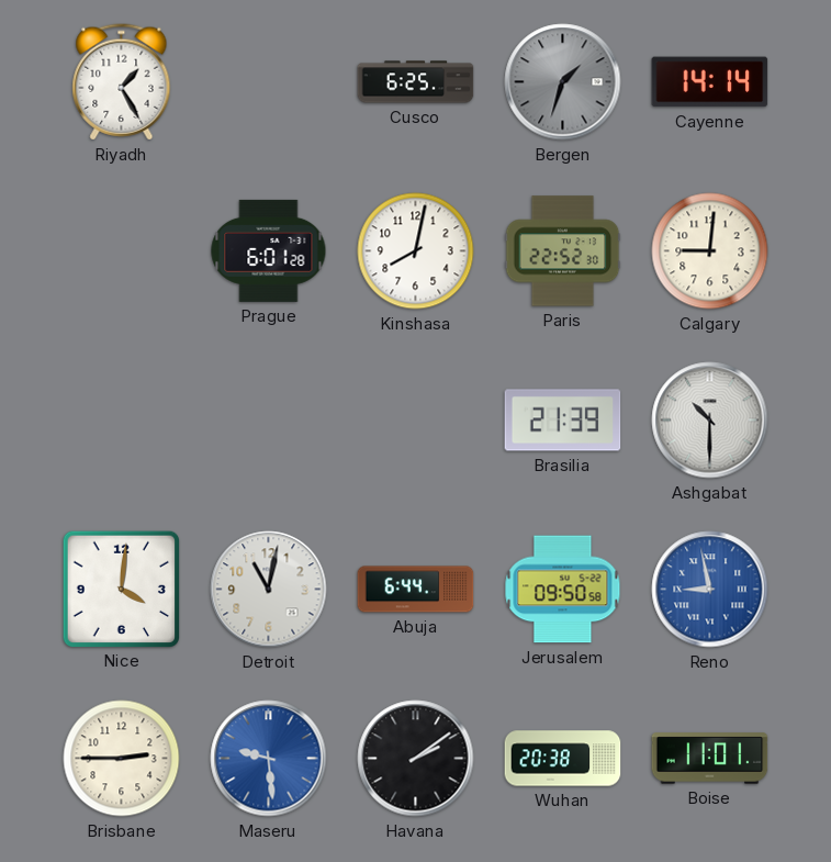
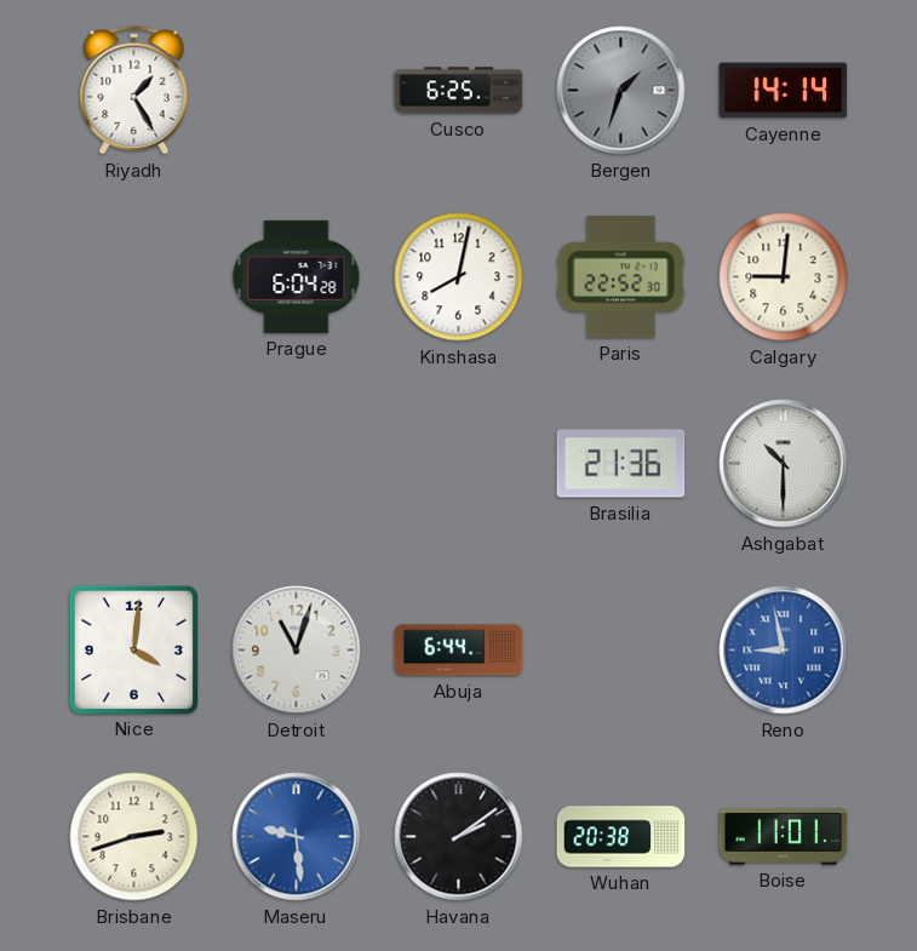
Prague: 6:01 -> 6:04 (297, 276)
Brasilia: 21:39 -> 21:36 (621, 464)
Detroit: 11:02 -> 11:03 (297, 651)
Jerusalem: 09:50 -> none (563, 590)
Brisbane: 2:45 -> 2:42 (134, 837)
